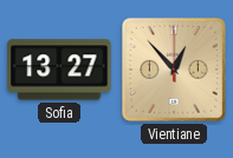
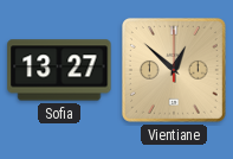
Vientiane: 12:53 -> 12:52 (174, 70)
